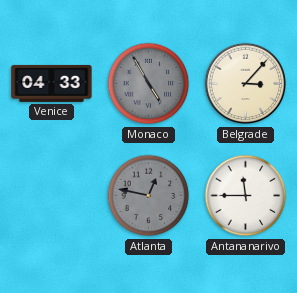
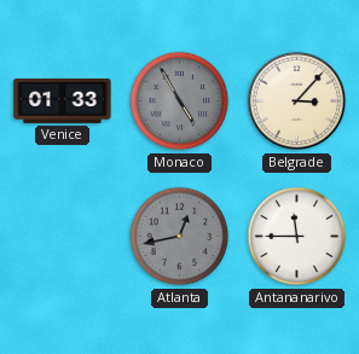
Venice: 04:33 -> 01:33 (63, 100)
Atlanta: 12:47 -> 12:43 (180, 237)
